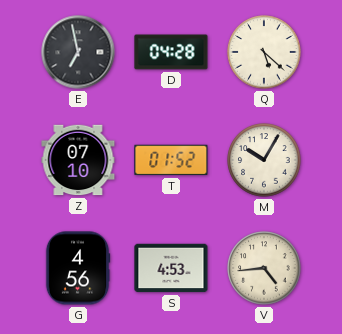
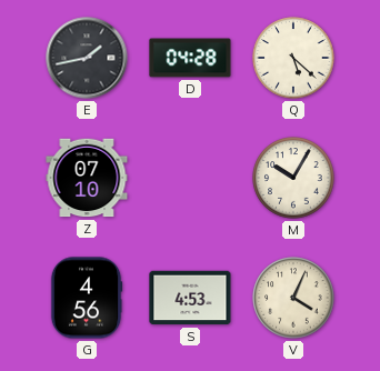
E: 6:58 -> 1:43 (87, 58)
T: 01:52 -> none (171, 160)
V: 4:44 -> 4:04 (293, 298)
